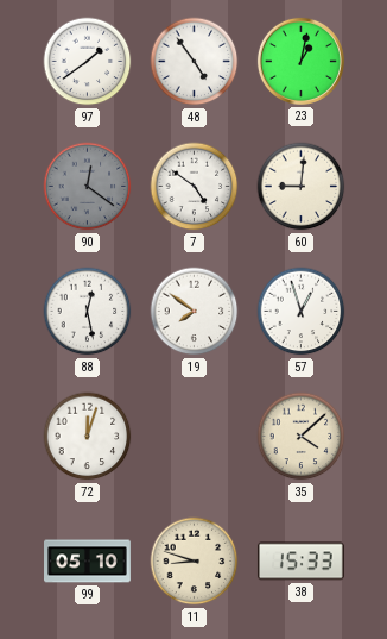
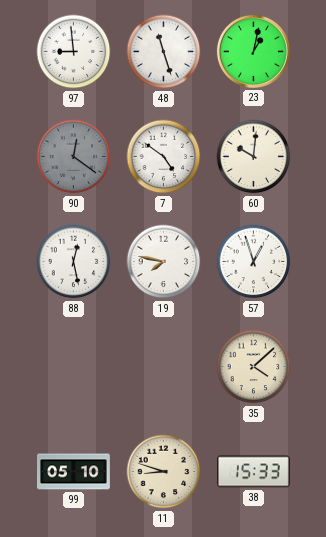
97: 1:39 -> 8:59 (74, 52)
48: 4:54 -> 11:27 (164, 52)
60: 9:01 -> 10:01 (254, 157)
19: 7:51 -> 7:47 (164, 262)
72: 12:03 -> none (88, 437)
